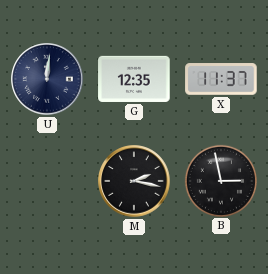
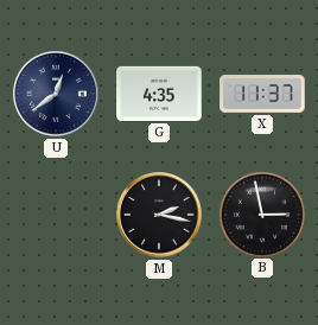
U: 12:01 -> 12:39 (56, 94)
G: 12:35 -> 4:35 (159, 94)
